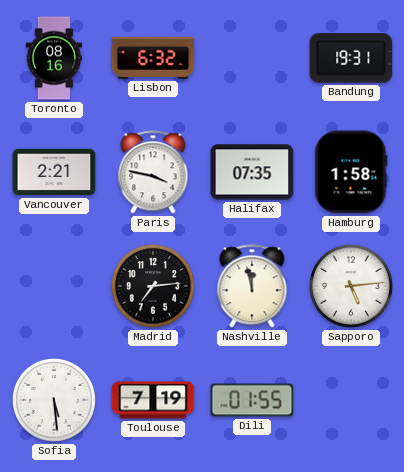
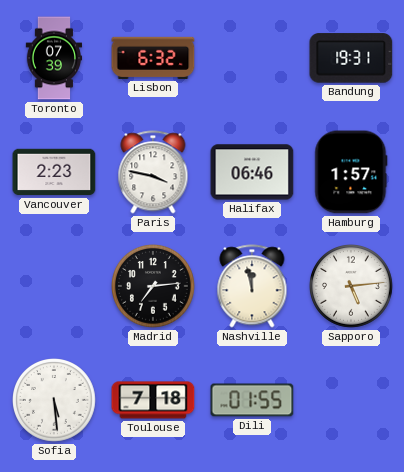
Toronto: 08:16 -> 07:39 (54, 58)
Vancouver: 2:21 -> 2:23 (54, 172)
Halifax: 07:35 -> 06:46 (252, 172)
Hamburg: 1:58 -> 1:57 (351, 172)
Toulouse: 7:19 -> 7:18 (153, 400)
